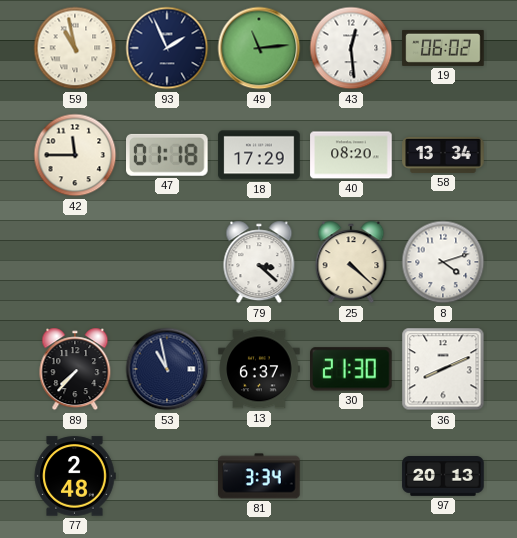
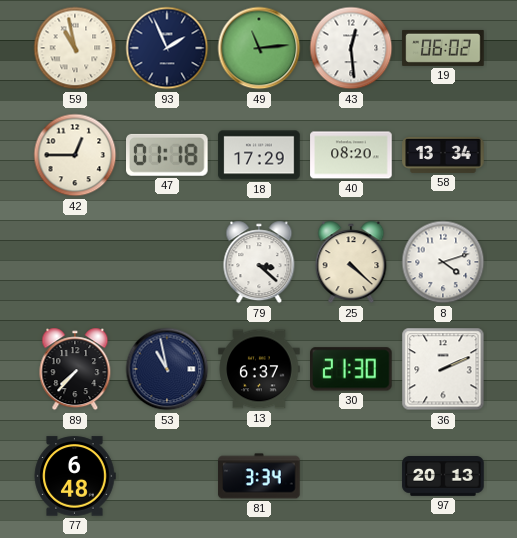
42: 11:45 -> 12:45 (75, 155)
36: 8:11 -> 2:11 (443, 369)
77: 2:48 -> 6:48 (75, 476)
